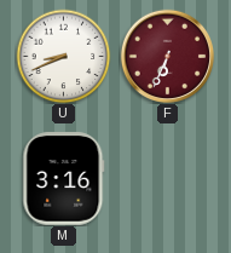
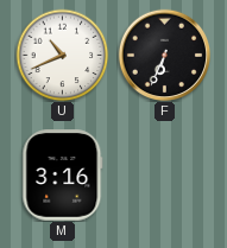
U: 8:41 -> 10:41 (62, 55)
F dial: burgundy -> black (164, 55)
